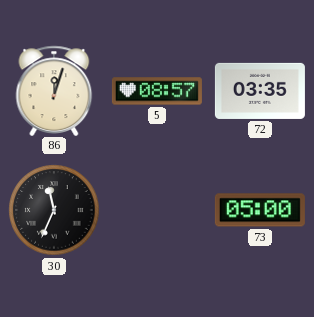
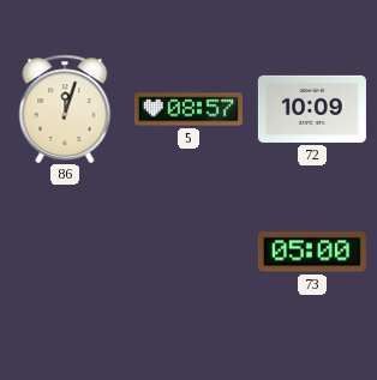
72: 03:35 -> 10:09 (312, 109)
30: 11:34 -> none (54, 210)
